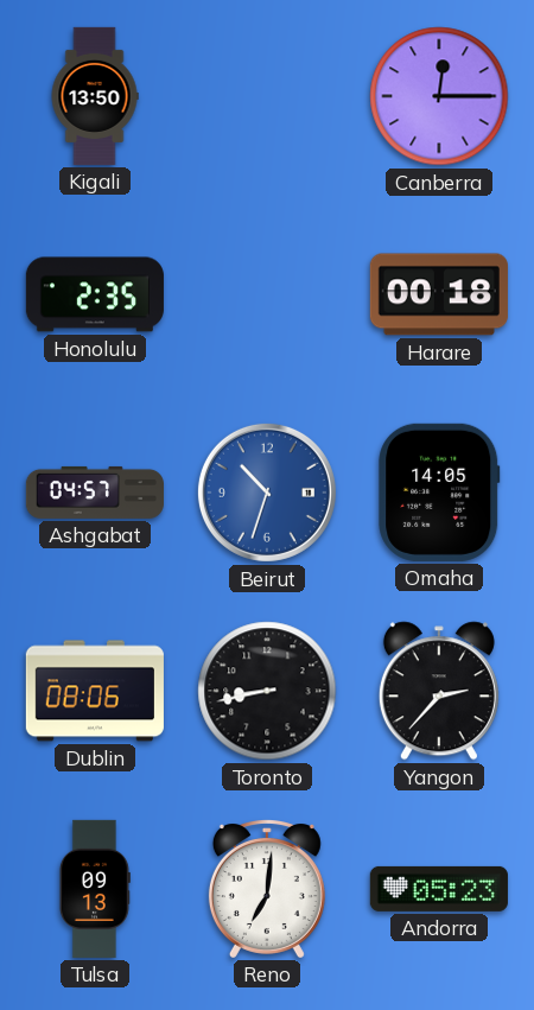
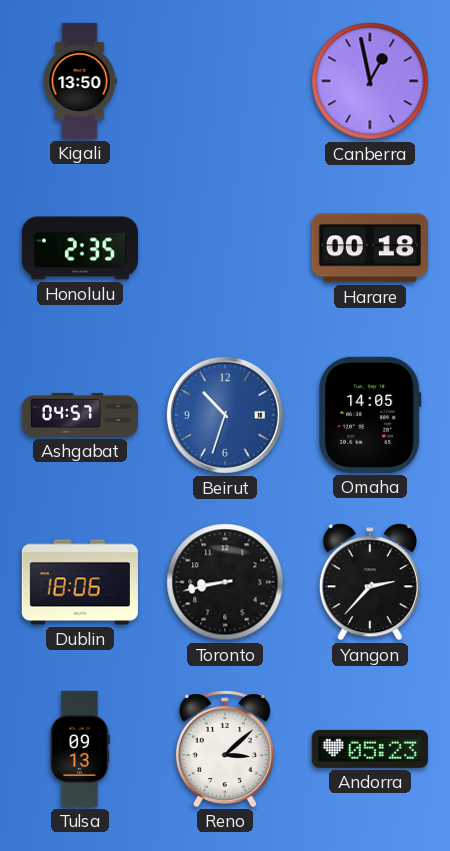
Canberra: 12:15 -> 12:58 (370, 81)
Dublin: 08:06 -> 18:06 (80, 582)
Reno: 7:01 -> 3:08 (225, 749)
